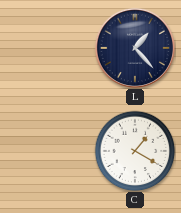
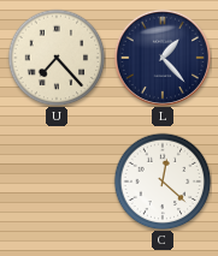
U: none -> 7:23 (57, 58)
C: 1:20 -> 12:22 (163, 181)
